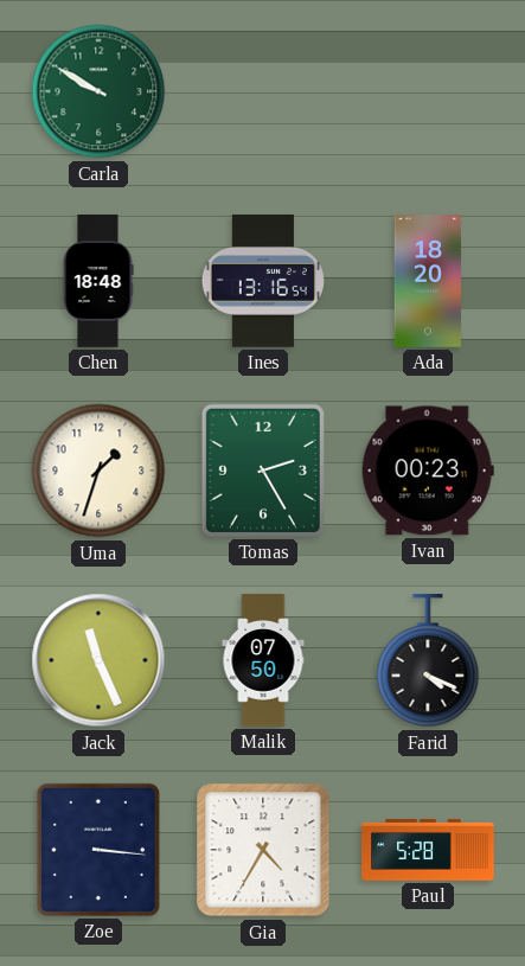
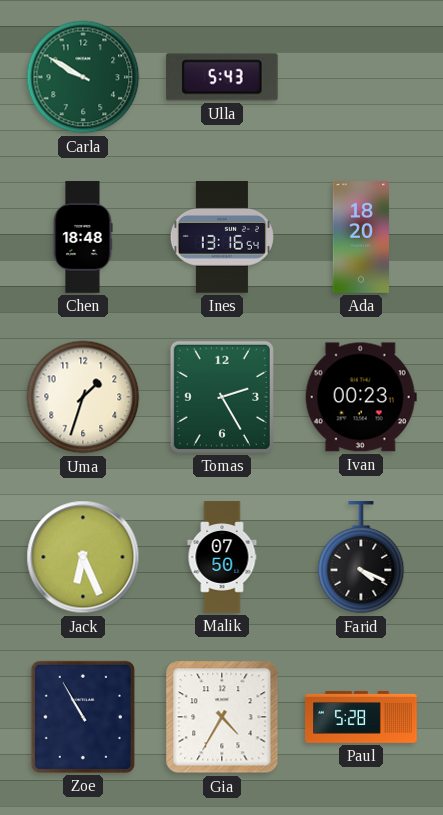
Ulla: none -> 5:43 (222, 77)
Jack: 11:26 -> 6:26 (83, 557)
Zoe: 3:16 -> 10:55 (83, 717)
